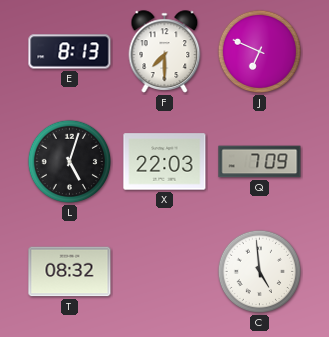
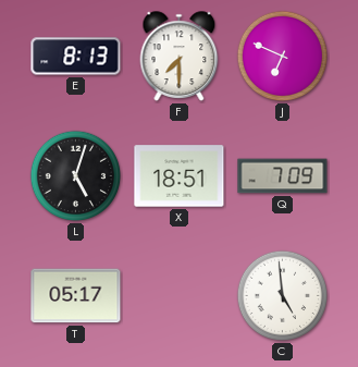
X: 22:03 -> 18:51 (180, 176)
T: 08:32 -> 05:17 (76, 296)
